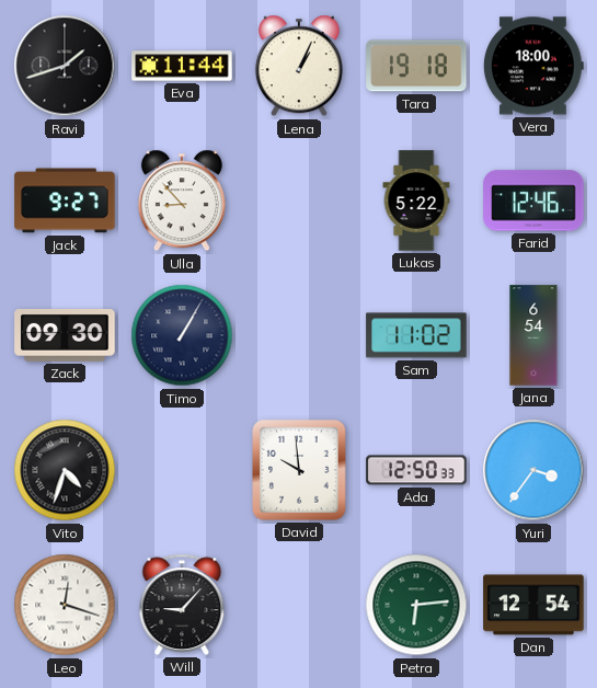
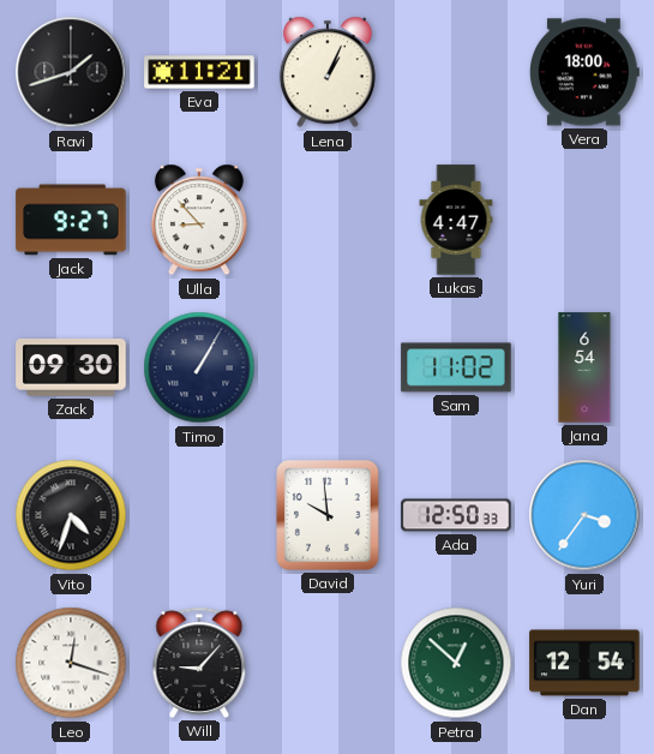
Eva: 11:44 -> 11:21 (199, 72)
Tara: 19:18 -> none (416, 66)
Lukas: 5:22 -> 4:47 (456, 220)
Farid: 12:46 -> none (533, 200)
Petra: 6:14 -> 12:52 (456, 663)
